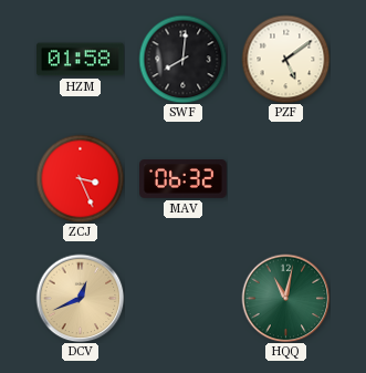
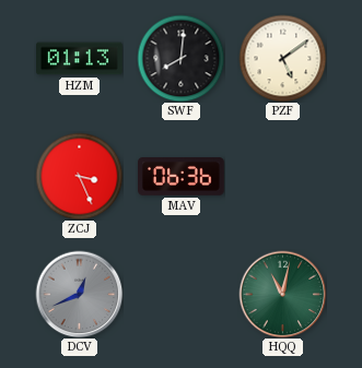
HZM: 01:58 -> 01:13 (80, 59)
MAV: 06:32 -> 06:36 (182, 177)
DCV dial: champagne -> grey (79, 294)
